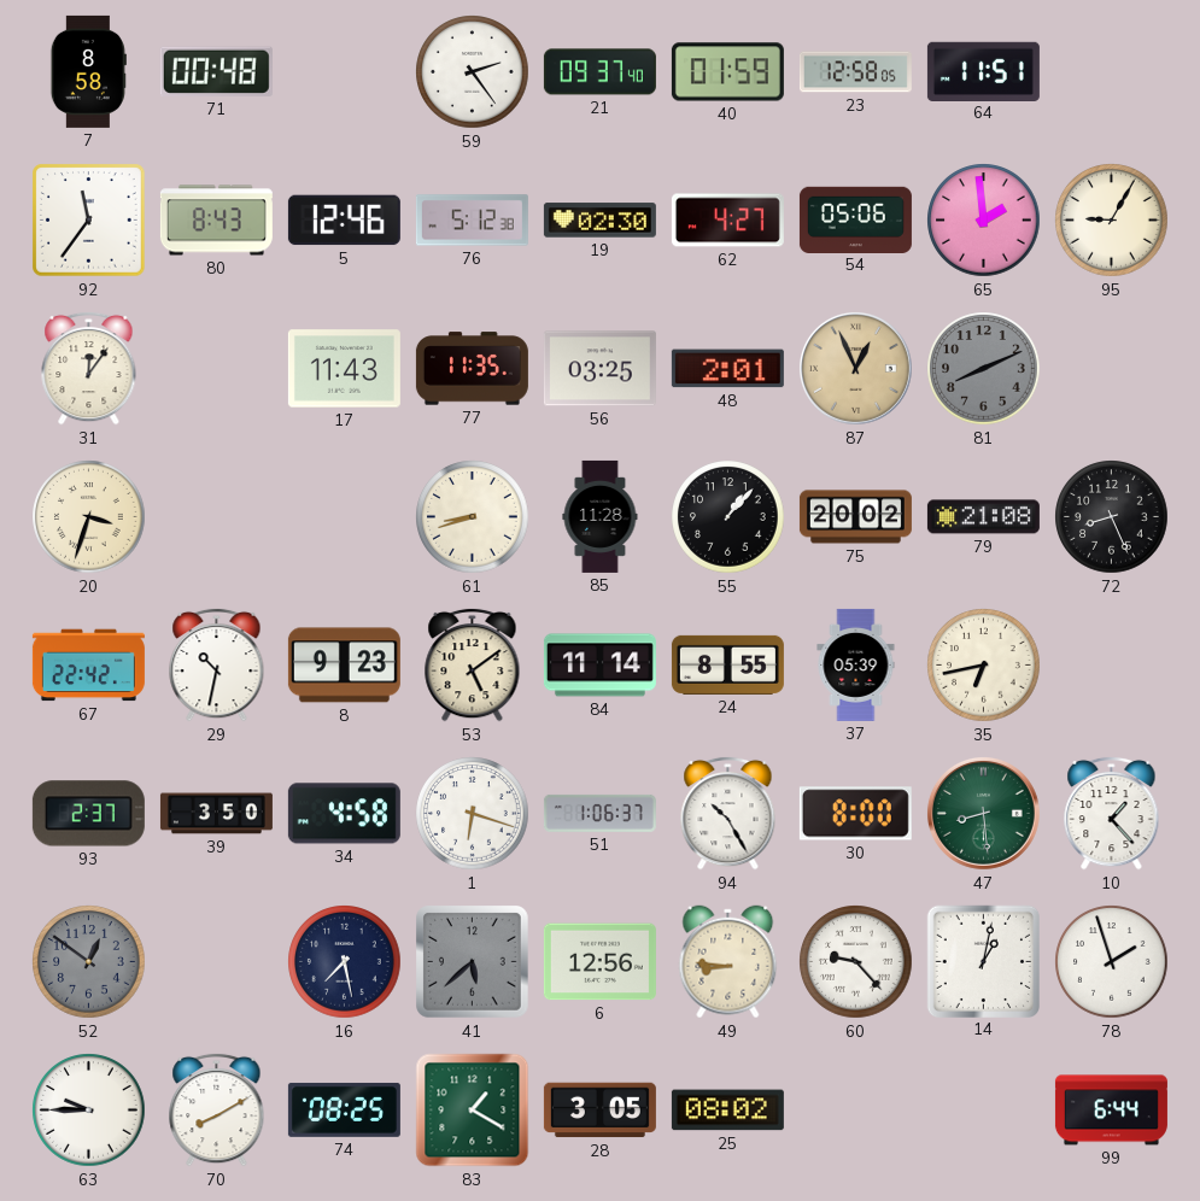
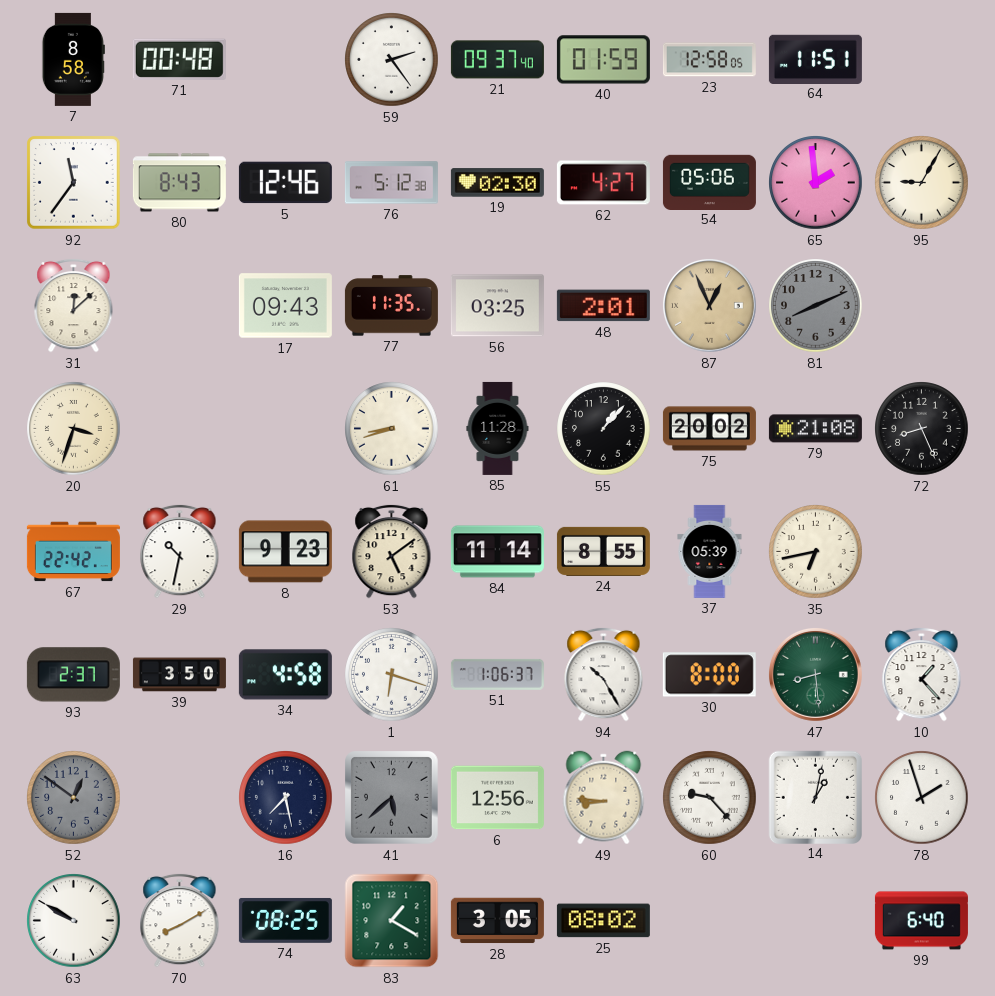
31: 12:06 -> 12:08 (74, 305)
17: 11:43 -> 09:43 (285, 306)
63: 9:45 -> 9:50 (74, 921)
99: 6:44 -> 6:40 (921, 921)
